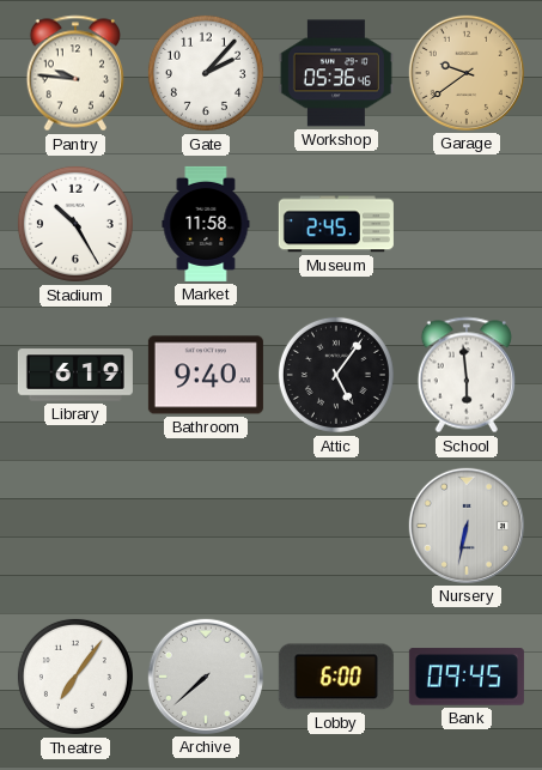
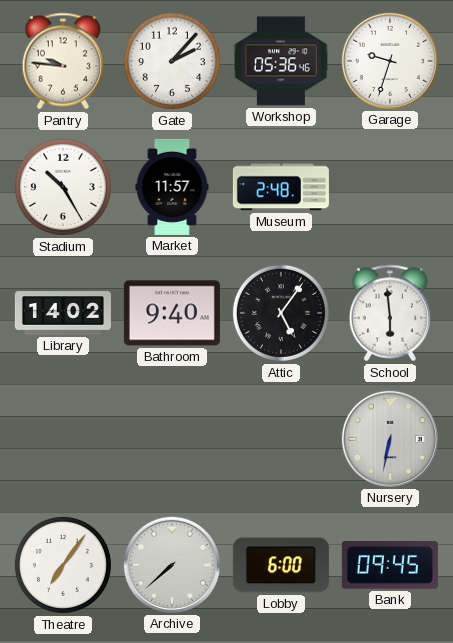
Garage: 9:39 -> 9:33 (390, 61)
Garage dial: champagne -> white (390, 61)
Market: 11:58 -> 11:57 (172, 187)
Museum: 2:45 -> 2:48 (281, 187)
Library: 6:19 -> 14:02 (63, 313)
